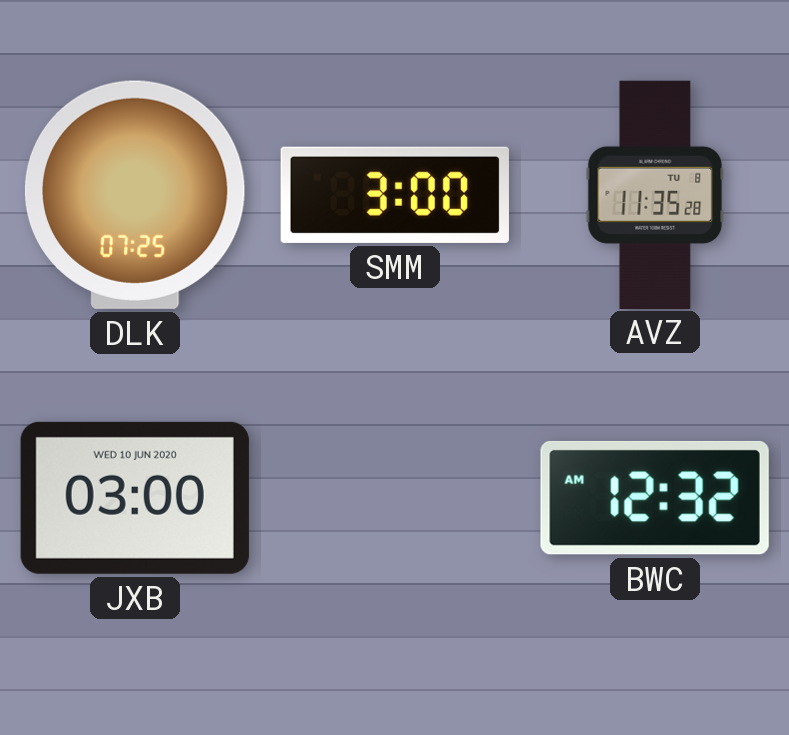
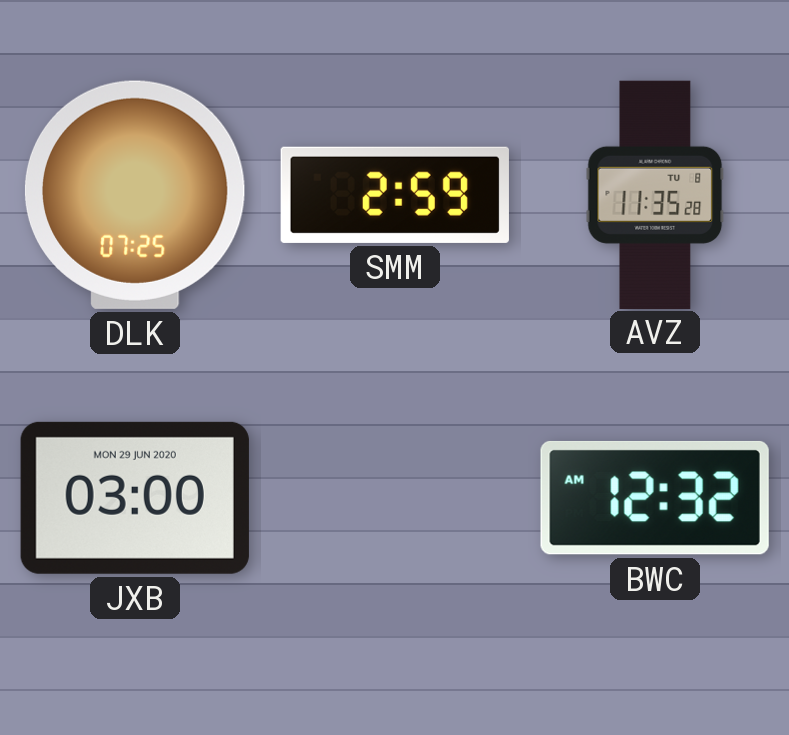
SMM: 3:00 -> 2:59 (395, 195)
JXB date: WED 10 JUN 2020 -> MON 29 JUN 2020 (135, 498)
